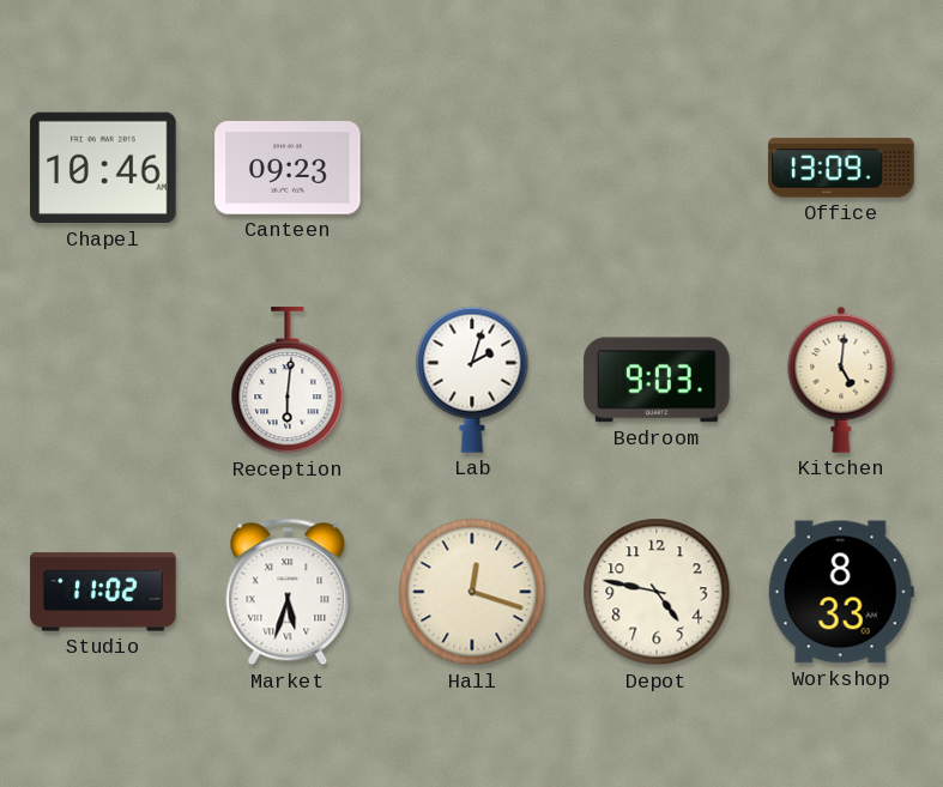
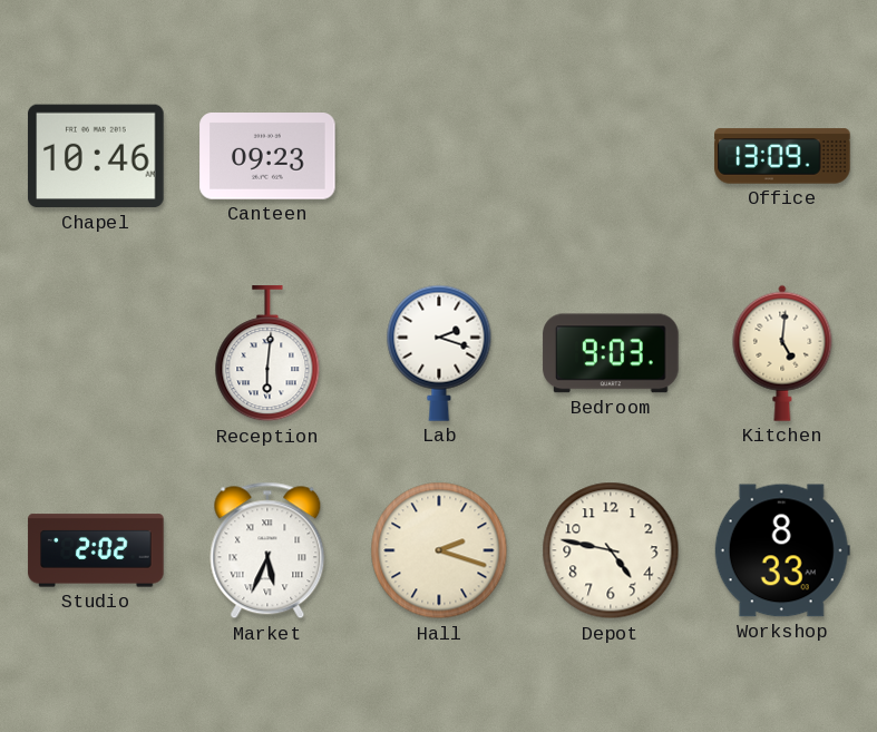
Lab: 2:03 -> 2:18 (439, 353)
Studio: 11:02 -> 2:02 (96, 550)
Market: 5:33 -> 5:34 (267, 550)
Hall: 12:18 -> 2:18 (439, 550)
